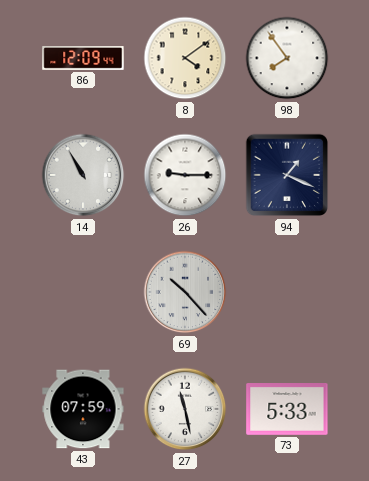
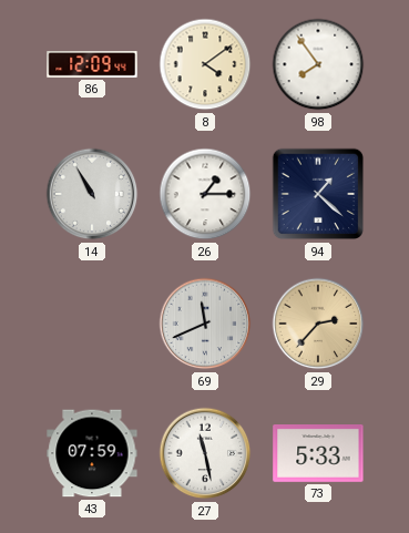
26: 9:15 -> 1:15 (205, 194)
94: 1:19 -> 1:22 (318, 194)
69: 10:23 -> 11:41 (205, 324)
29: none -> 2:37 (318, 324)
